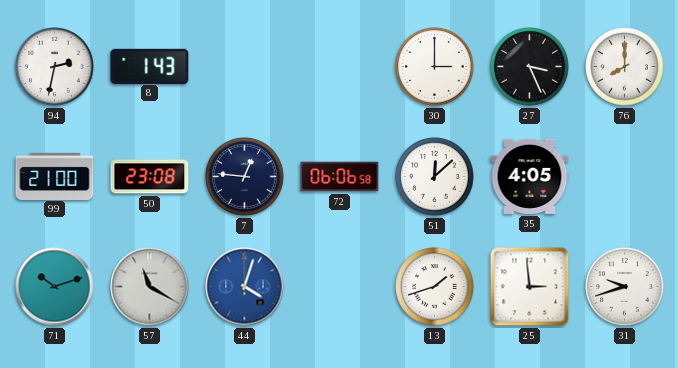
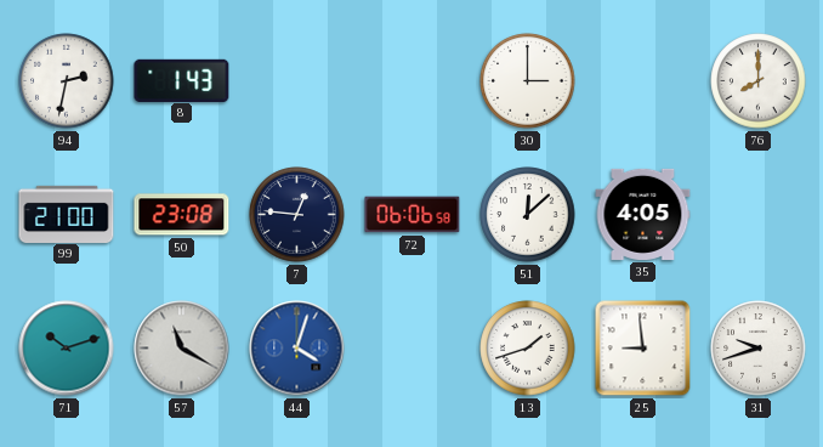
27: 3:26 -> none (530, 67)
25: 2:59 -> 8:59 (643, 349)
